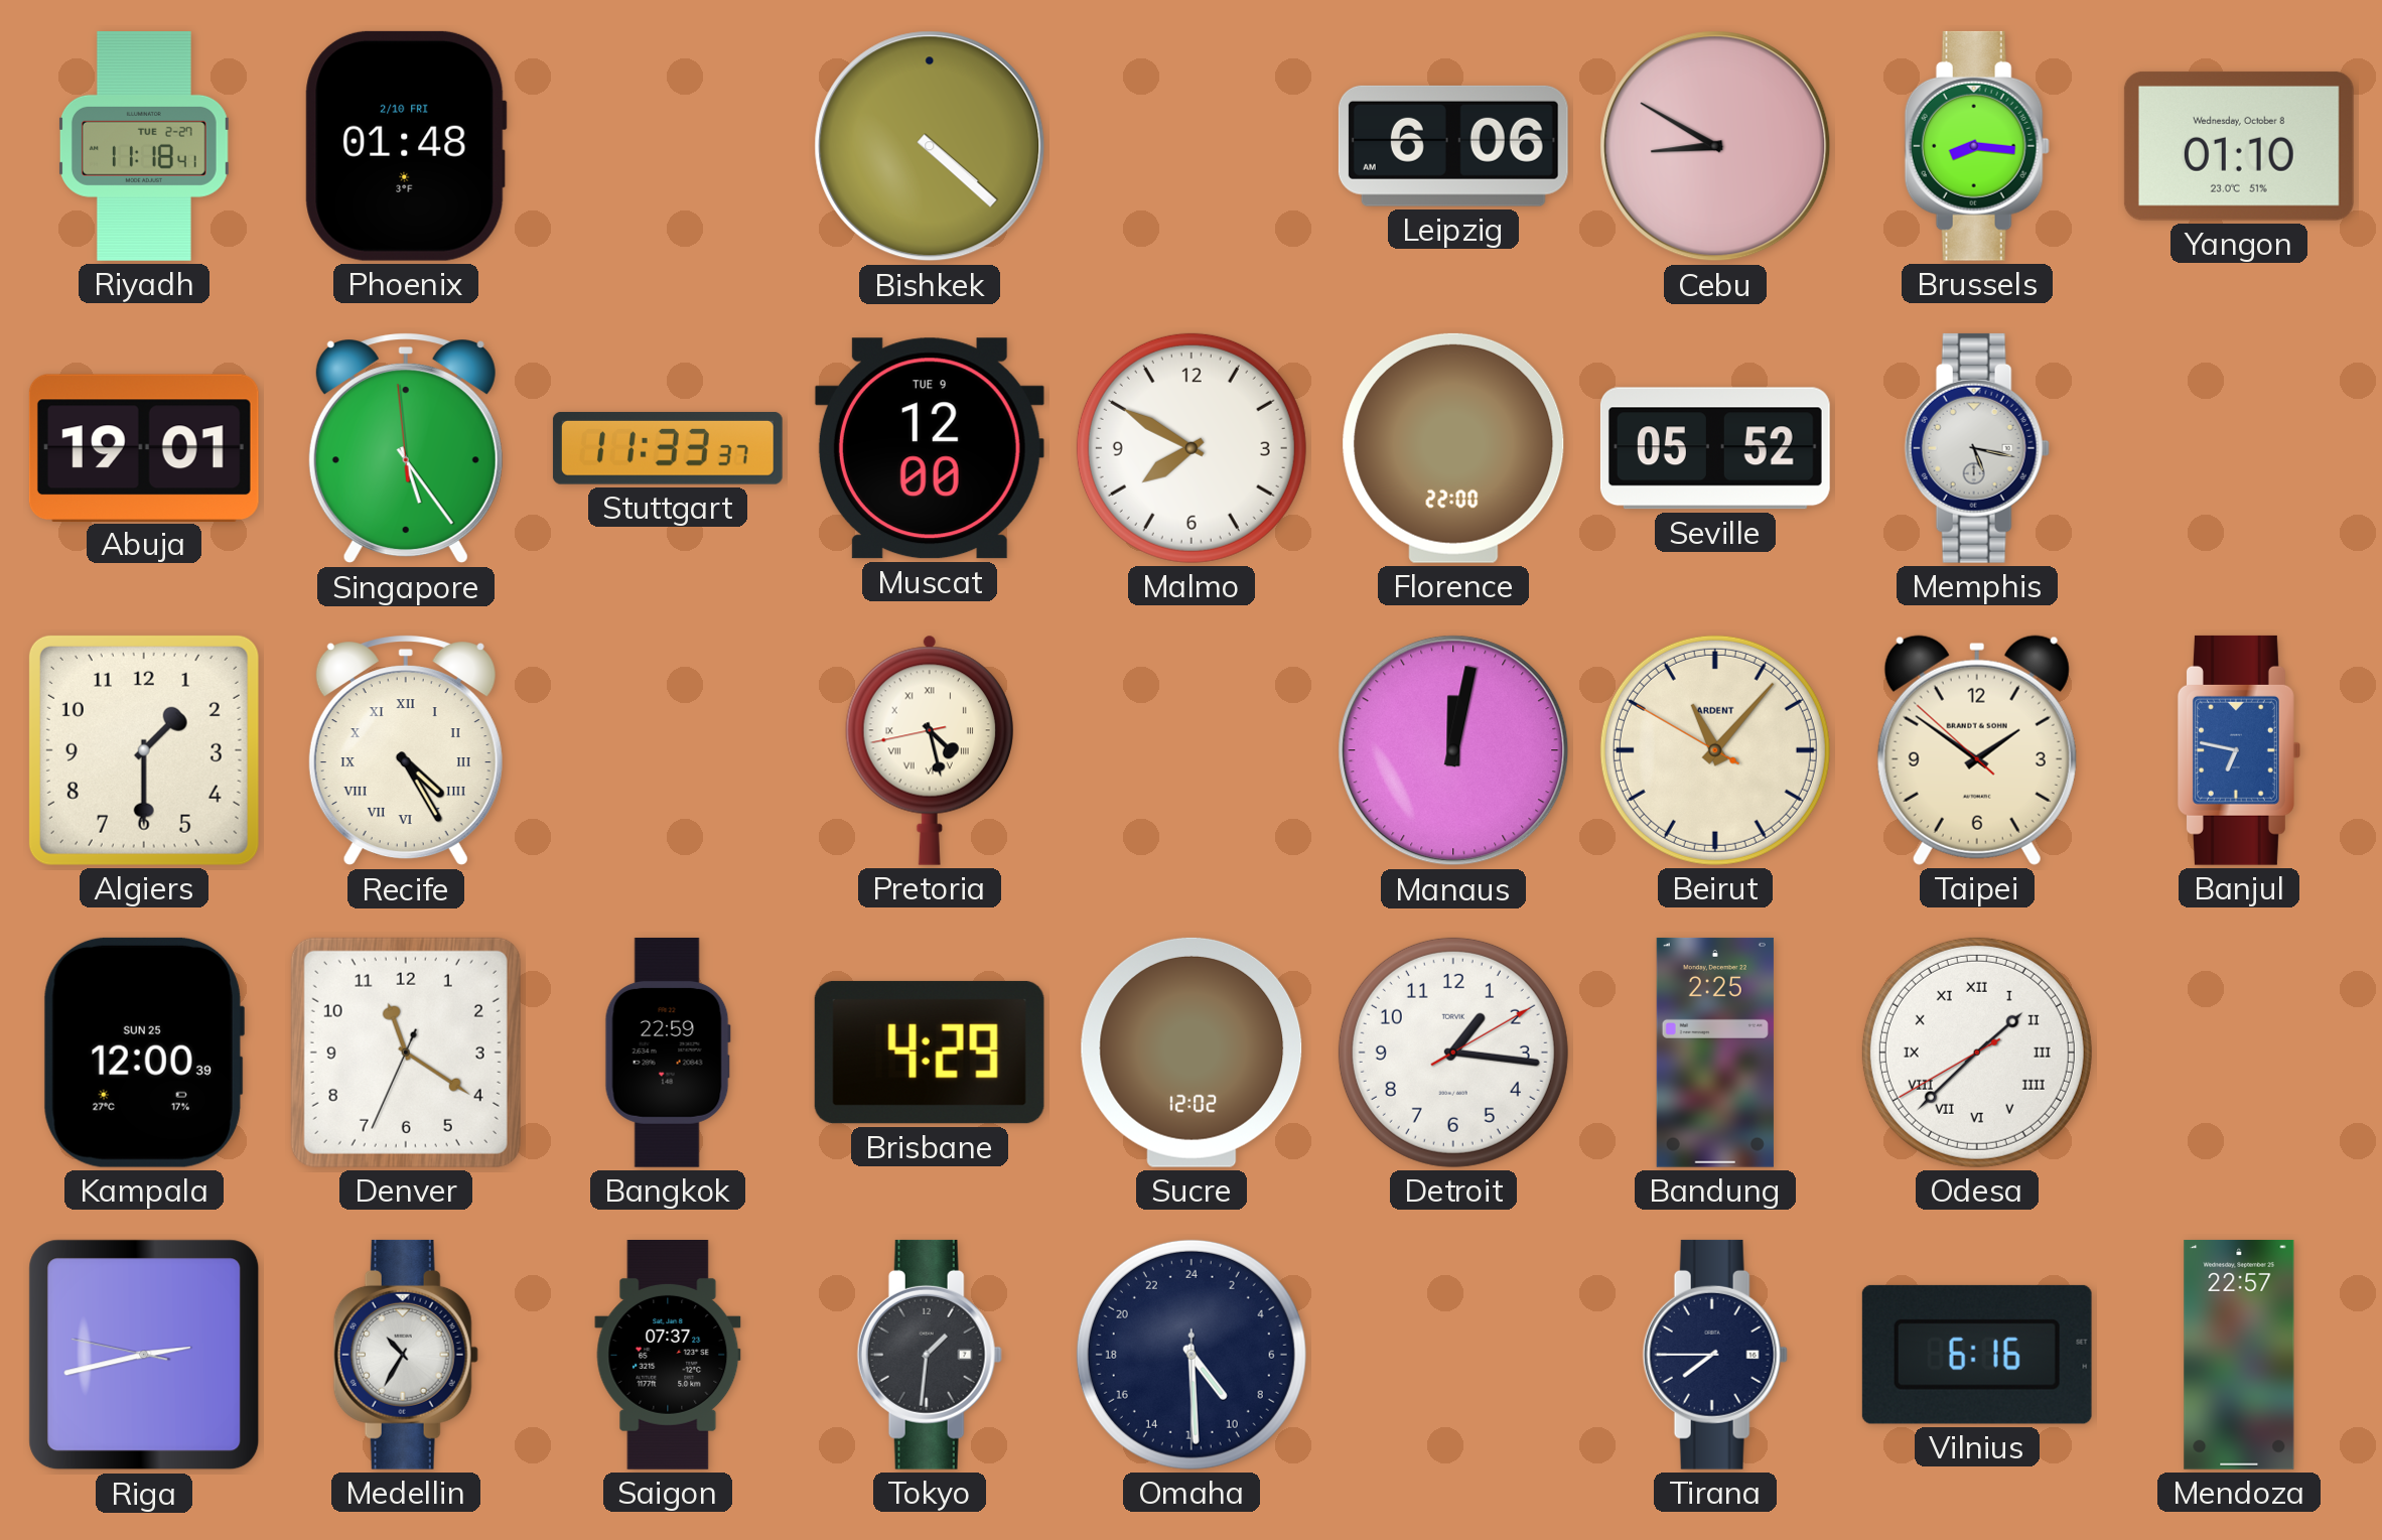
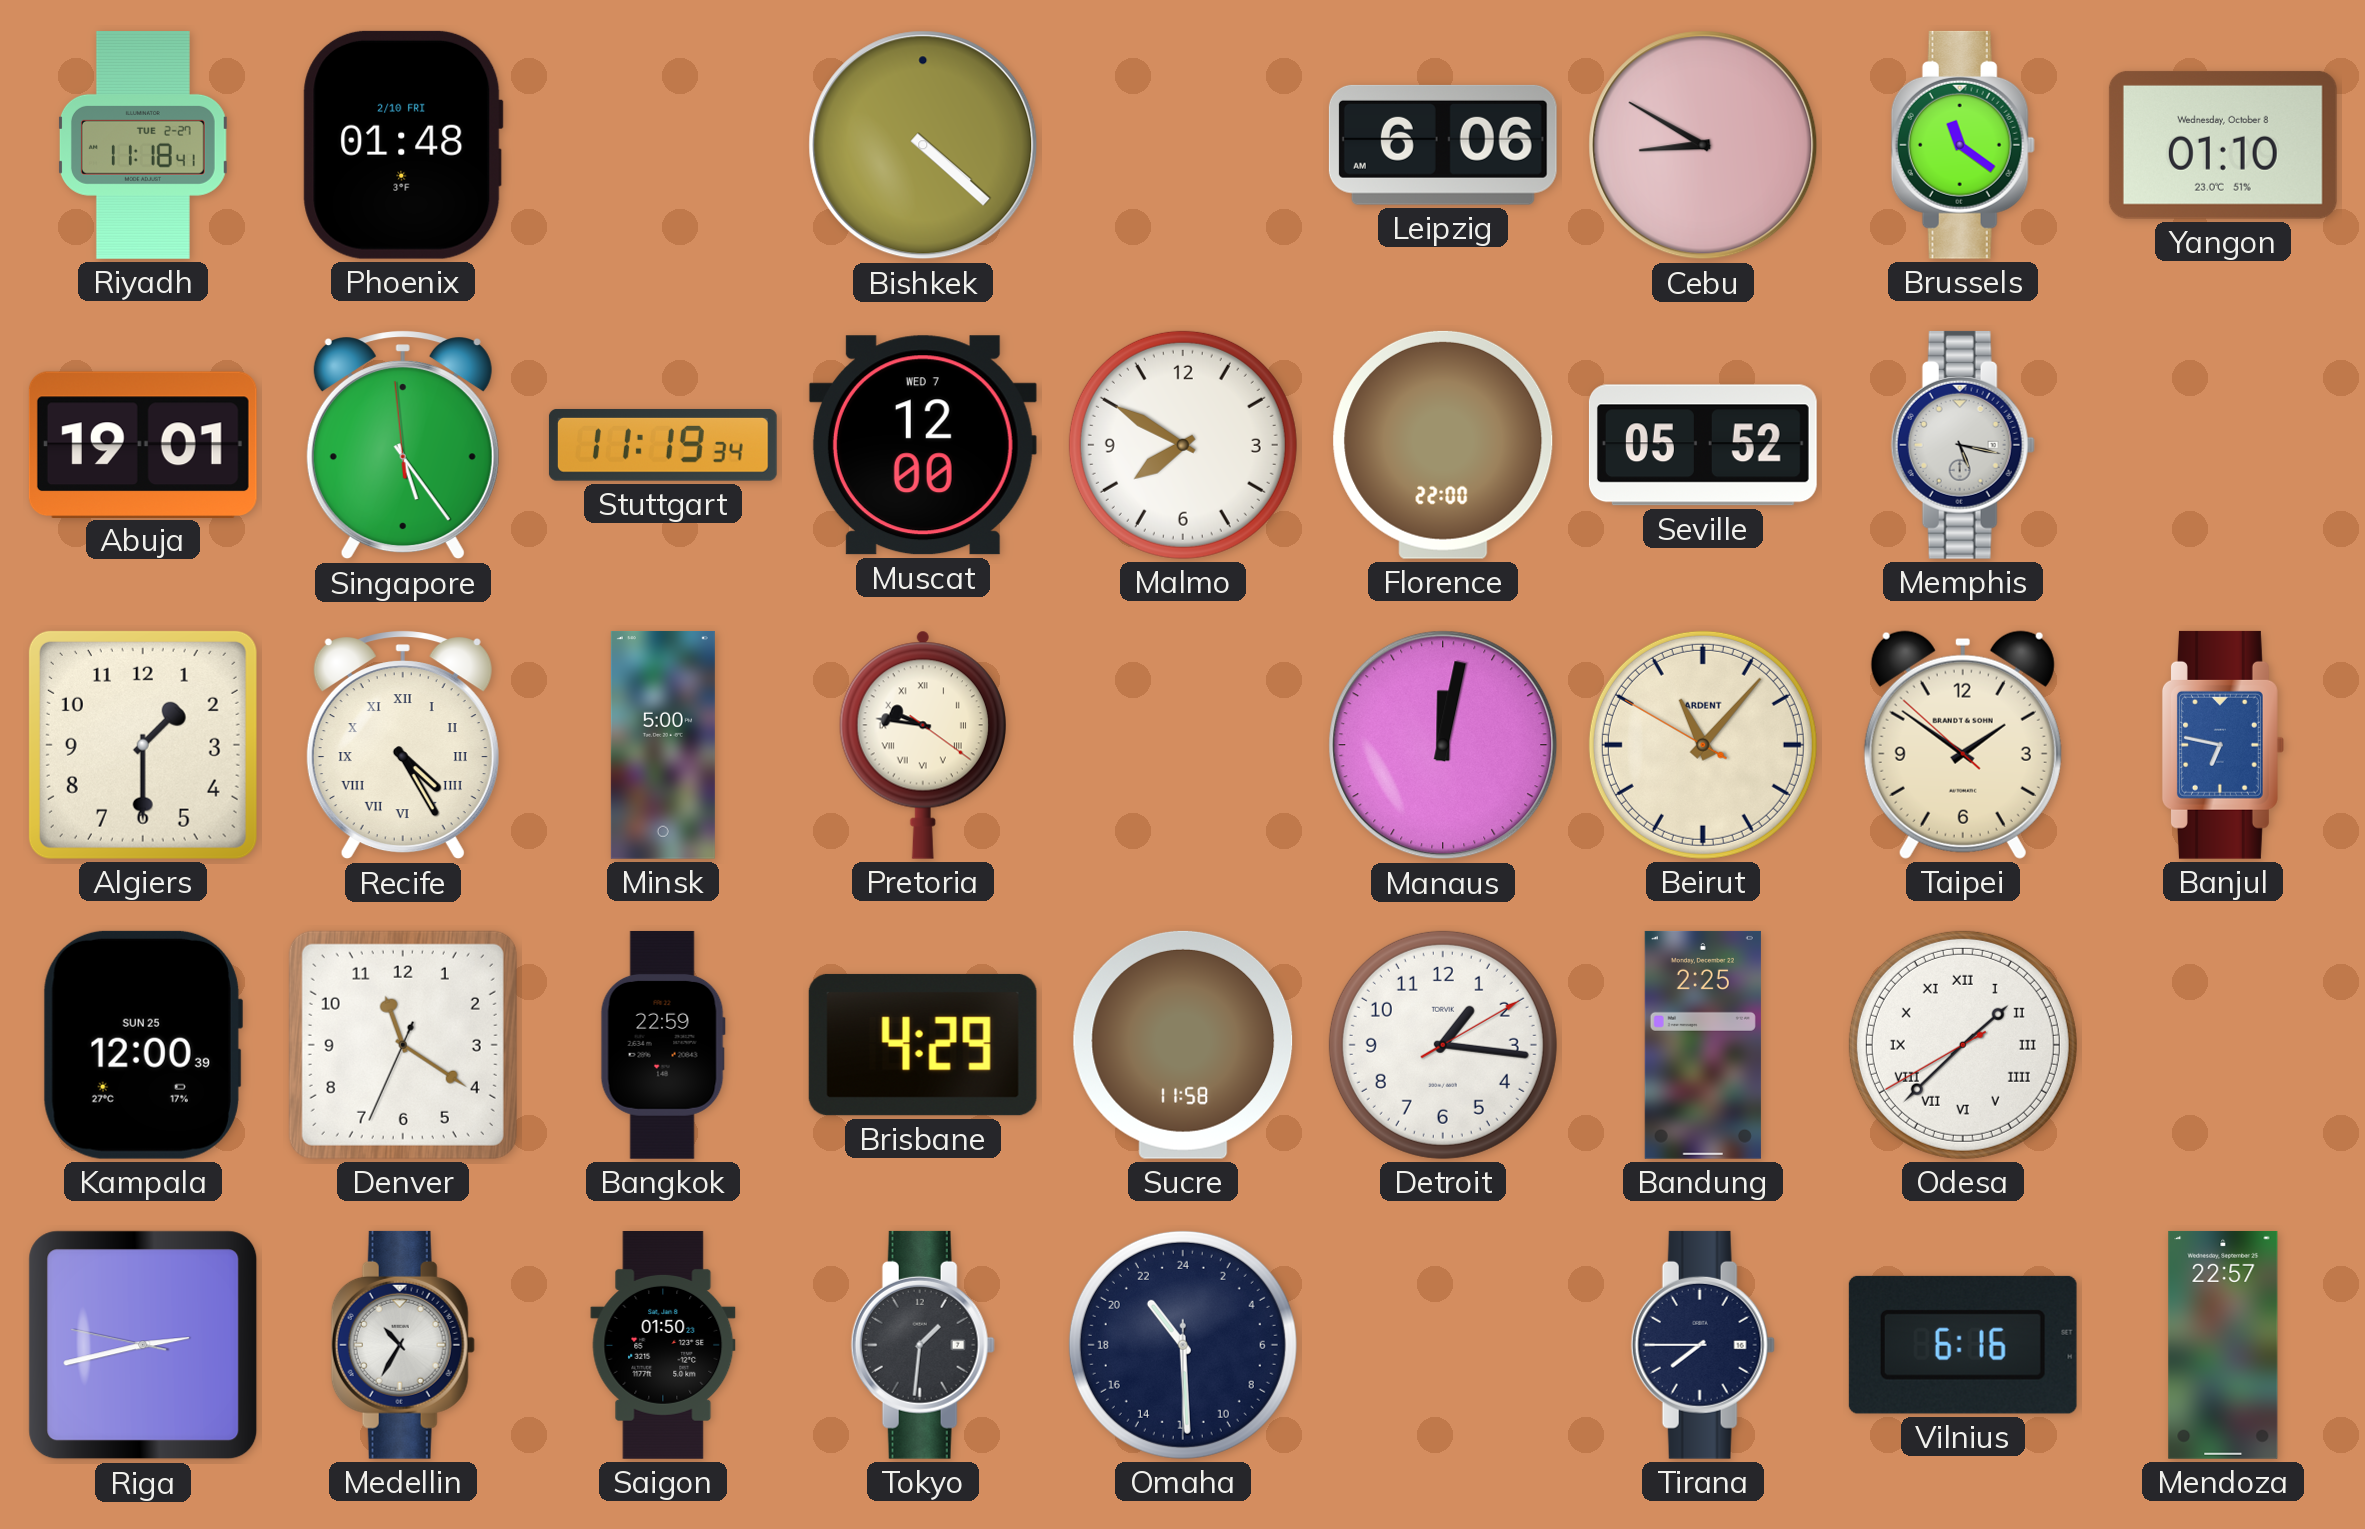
Brussels: 8:16 -> 11:21 (1963, 145)
Stuttgart: 11:33 -> 11:19 (663, 445)
Muscat date: TUE 9 -> WED 7 (923, 445)
Minsk: none -> 5:00 (663, 745)
Pretoria: 4:27 -> 9:46 (923, 745)
Sucre: 12:02 -> 11:58 (1183, 1045)
Saigon: 07:37 -> 01:50 (663, 1346)
Omaha: 9:29 -> 21:29 (1183, 1345)
